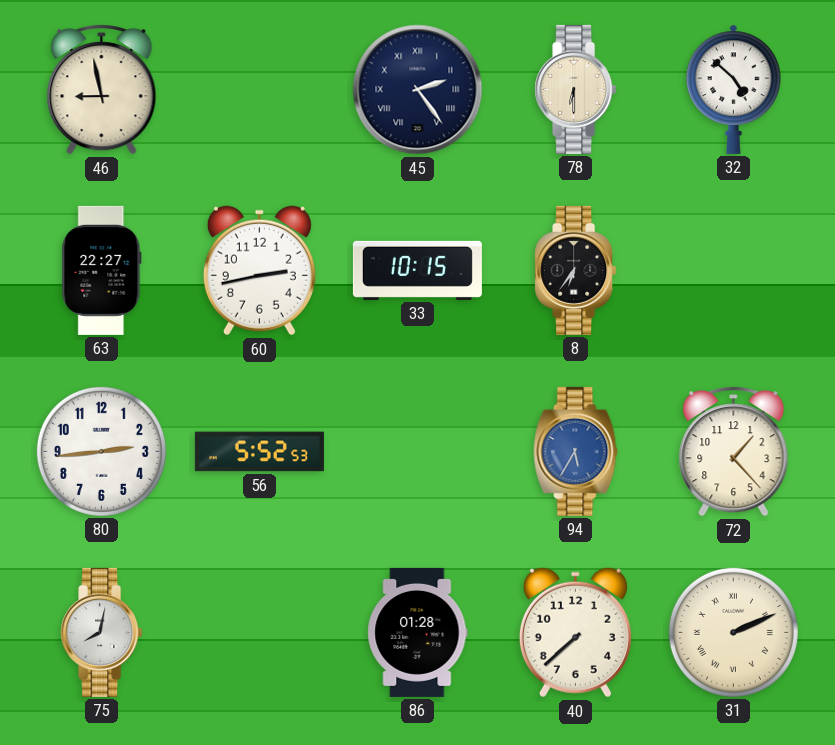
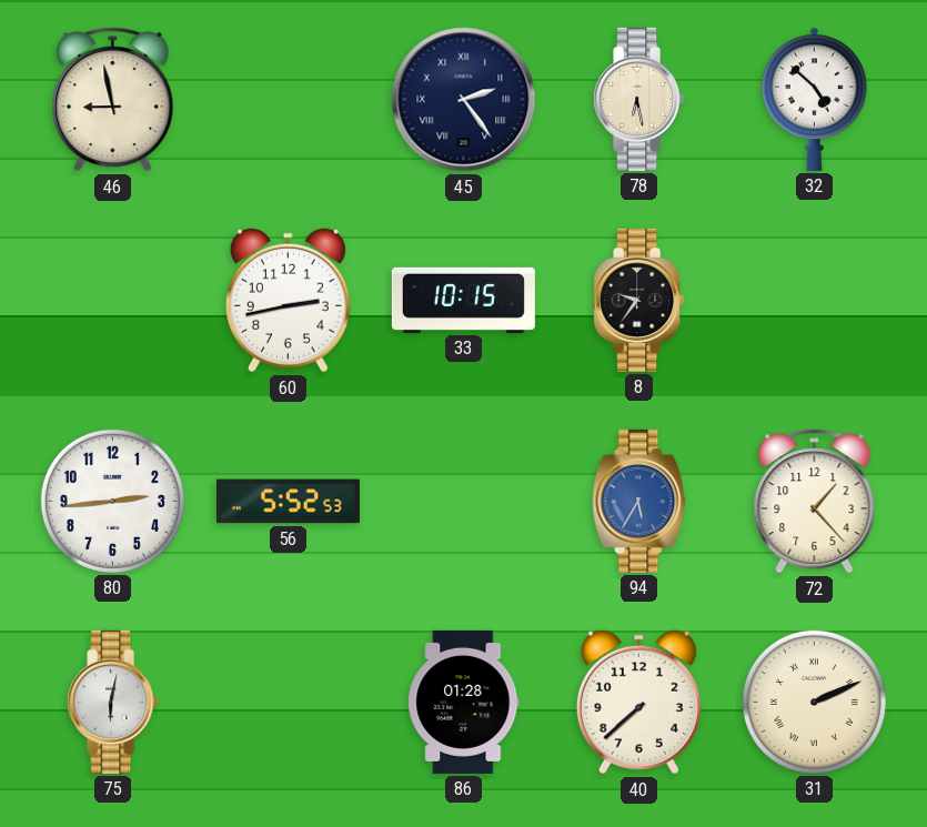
78: 6:30 -> 6:28 (639, 99)
63: 22:27 -> none (102, 270)
8: 6:36 -> 9:36 (639, 300)
75: 8:02 -> 6:02 (113, 702)
